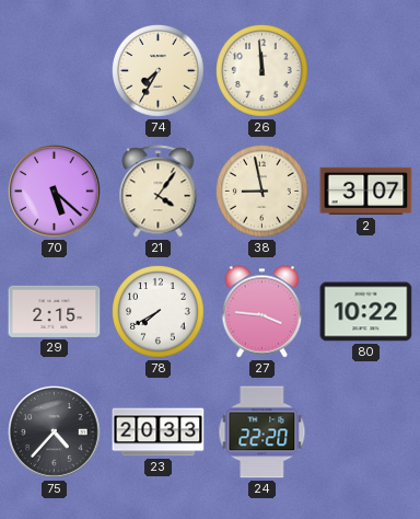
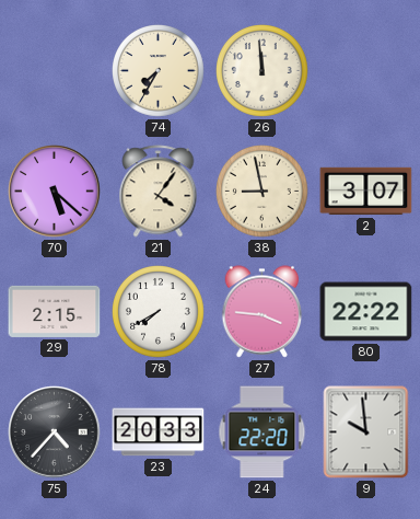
80: 10:22 -> 22:22 (366, 312)
9: none -> 9:59 (366, 432)
